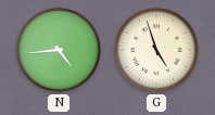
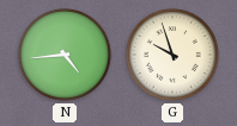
G: 4:57 -> 9:57 (174, 56)
